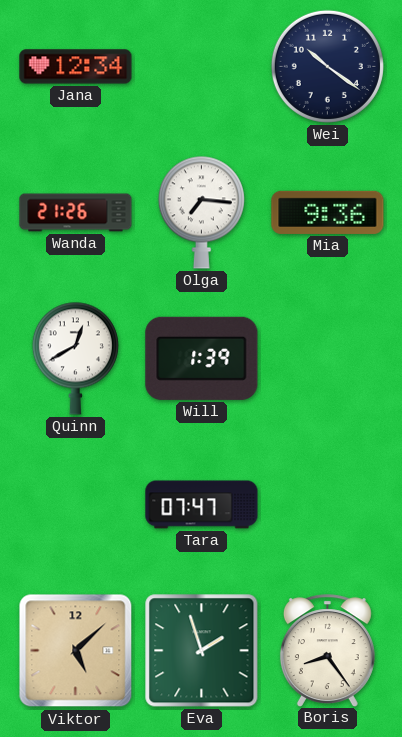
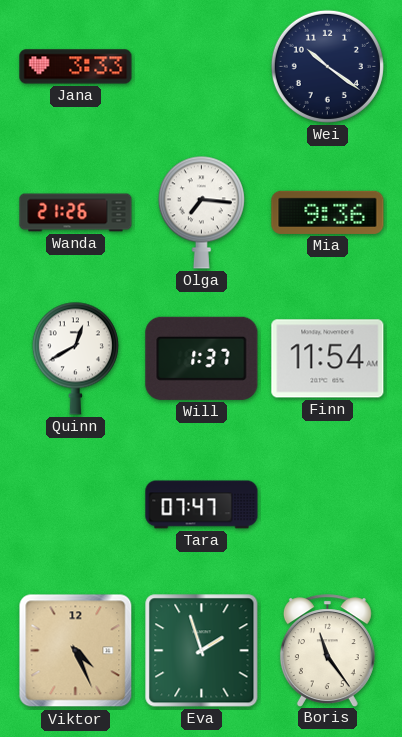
Jana: 12:34 -> 3:33 (76, 67)
Will: 1:39 -> 1:37 (202, 358)
Finn: none -> 11:54 (328, 359)
Viktor: 5:08 -> 4:26 (76, 651)
Boris: 8:24 -> 11:24 (327, 650)
